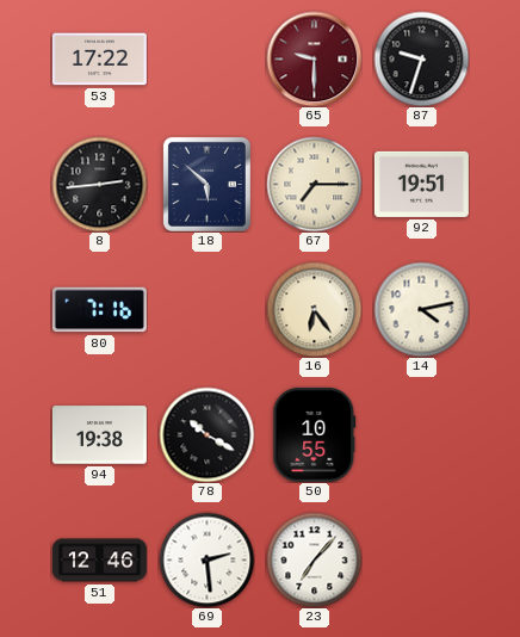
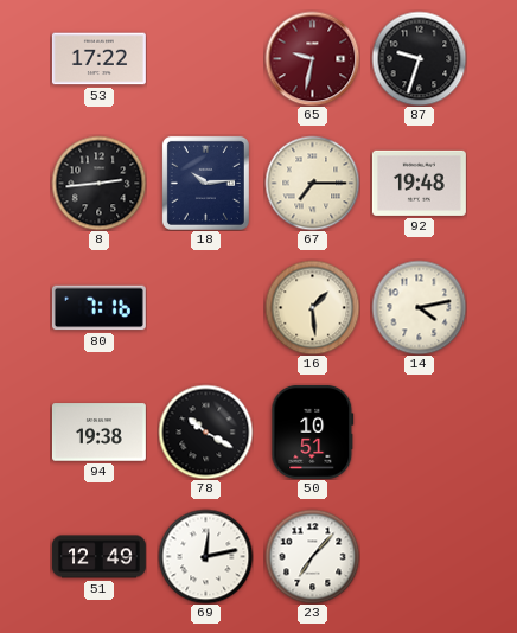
65: 9:30 -> 9:32 (312, 58)
18: 5:52 -> 10:14 (205, 183)
92: 19:51 -> 19:48 (419, 183)
16: 6:24 -> 1:29 (312, 307)
50: 10:55 -> 10:51 (313, 431)
51: 12:46 -> 12:49 (98, 557)
69: 2:29 -> 12:13 (205, 556)
